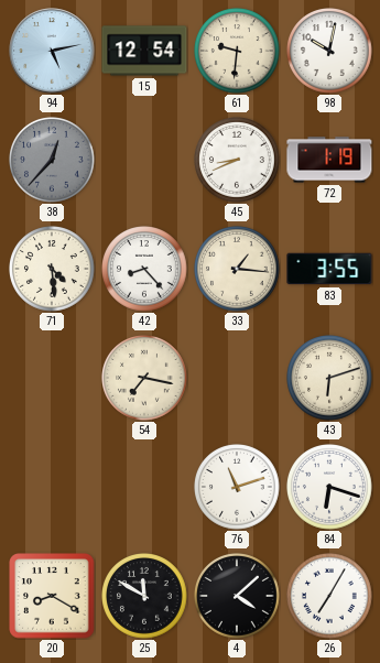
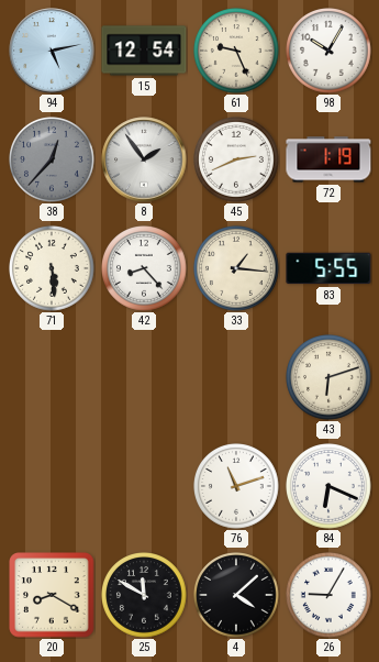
61: 9:31 -> 9:26 (236, 51)
98: 10:02 -> 10:05 (328, 51)
8: none -> 1:54 (144, 159)
45: 8:41 -> 2:41 (236, 159)
71: 4:29 -> 5:29 (52, 268)
83: 3:55 -> 5:55 (328, 268)
54: 7:17 -> none (144, 378)
84: 6:18 -> 6:19 (328, 486)
26: 7:05 -> 9:05 (328, 595)
